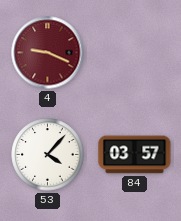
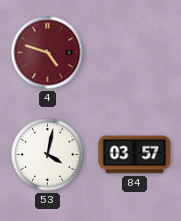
4: 9:19 -> 4:48 (48, 53)
53: 4:07 -> 4:02 (48, 155)
